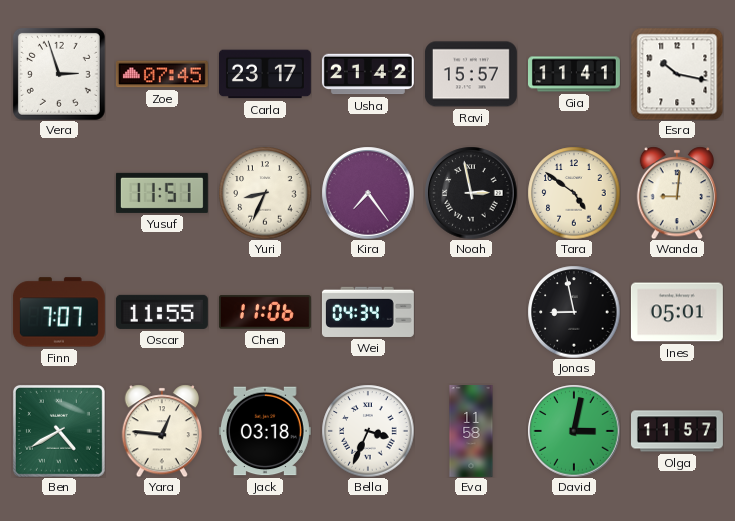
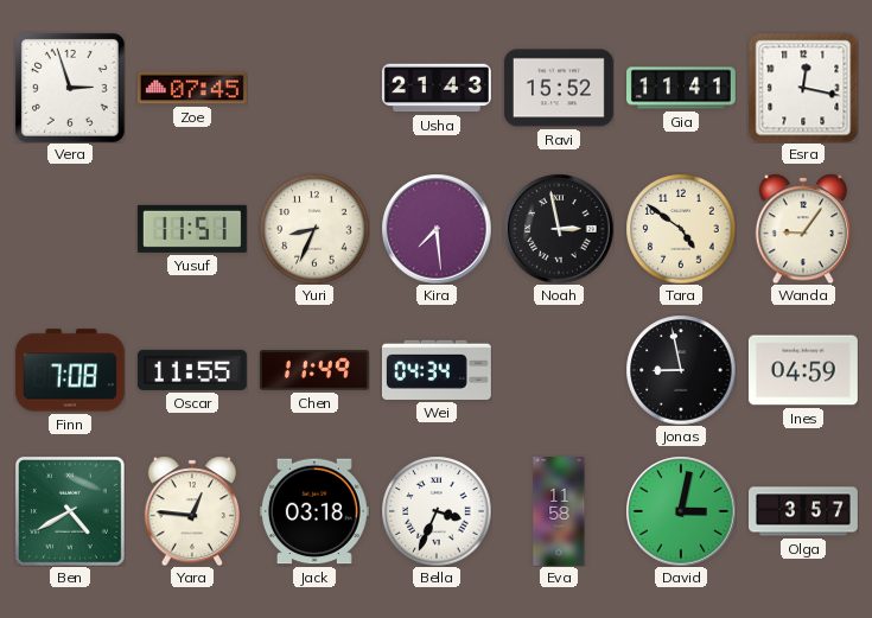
Carla: 23:17 -> none (265, 74)
Usha: 21:42 -> 21:43 (437, 88)
Ravi: 15:57 -> 15:52 (559, 88)
Esra: 10:17 -> 12:17 (803, 88)
Kira: 7:24 -> 7:29 (437, 229)
Wanda: 9:01 -> 9:06 (802, 229)
Finn: 7:07 -> 7:08 (70, 370)
Chen: 11:06 -> 11:49 (314, 370)
Ines: 05:01 -> 04:59 (803, 370)
Olga: 11:57 -> 3:57 (804, 511)
